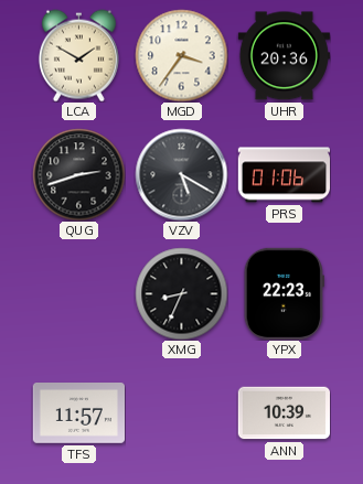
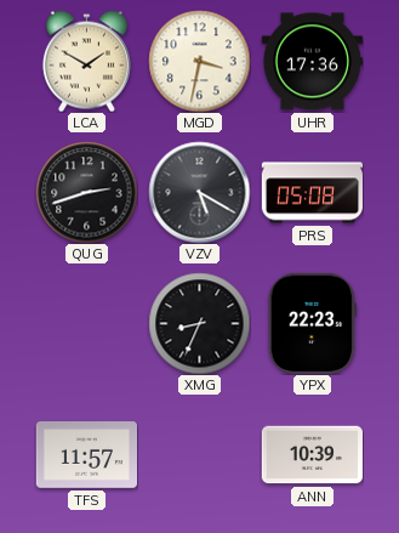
MGD: 3:36 -> 3:32 (199, 61)
UHR: 20:36 -> 17:36 (312, 62)
PRS: 01:06 -> 05:08 (312, 193)
